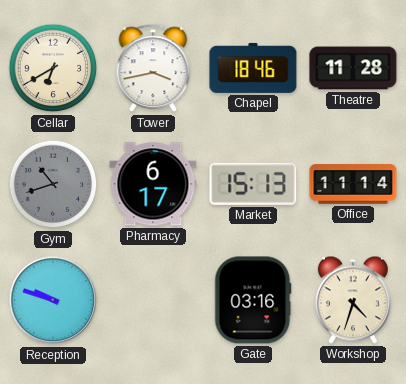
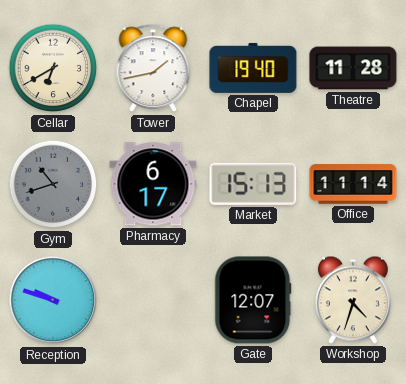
Tower: 3:43 -> 1:43 (153, 69)
Chapel: 18:46 -> 19:40 (253, 68)
Gate: 03:16 -> 12:07 (253, 300)
